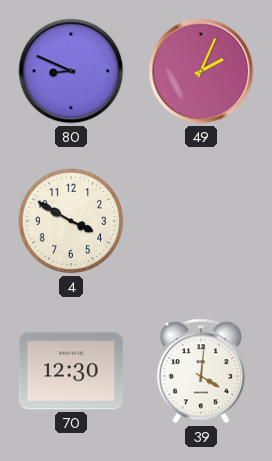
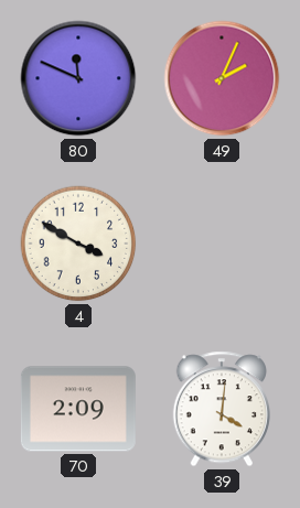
80: 8:49 -> 11:49 (78, 78)
70: 12:30 -> 2:09 (78, 409)
